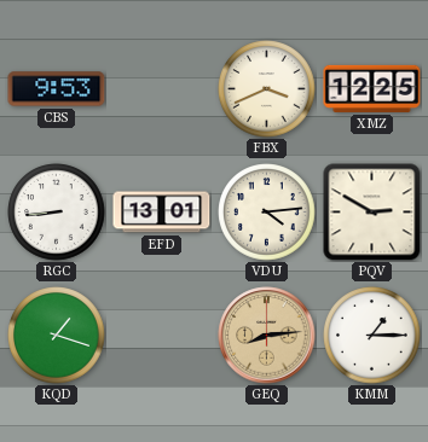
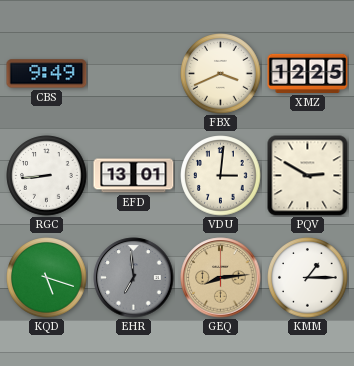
CBS: 9:53 -> 9:49 (47, 74)
VDU: 4:14 -> 3:01 (221, 176)
KQD: 1:18 -> 5:18 (47, 278)
EHR: none -> 6:59 (134, 278)
